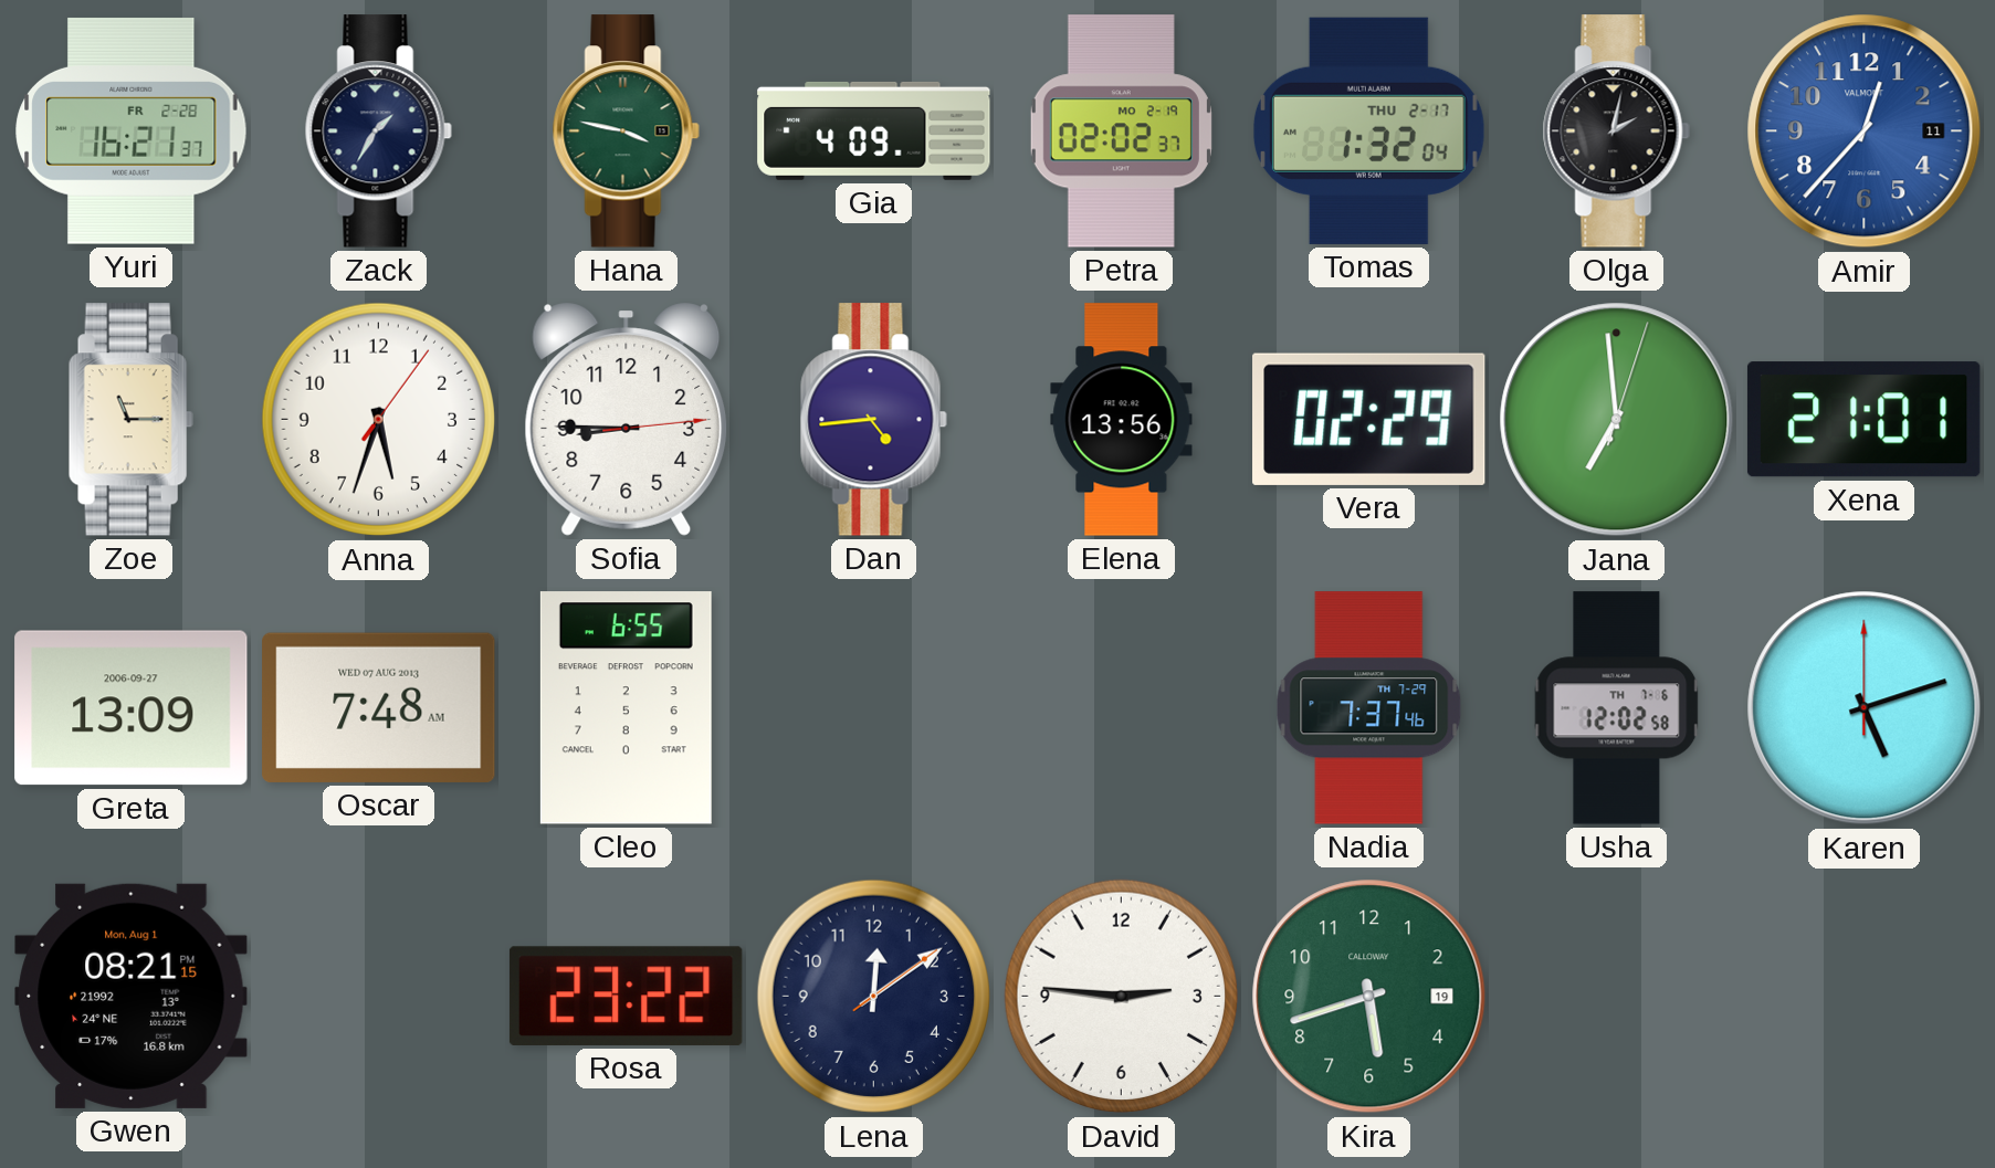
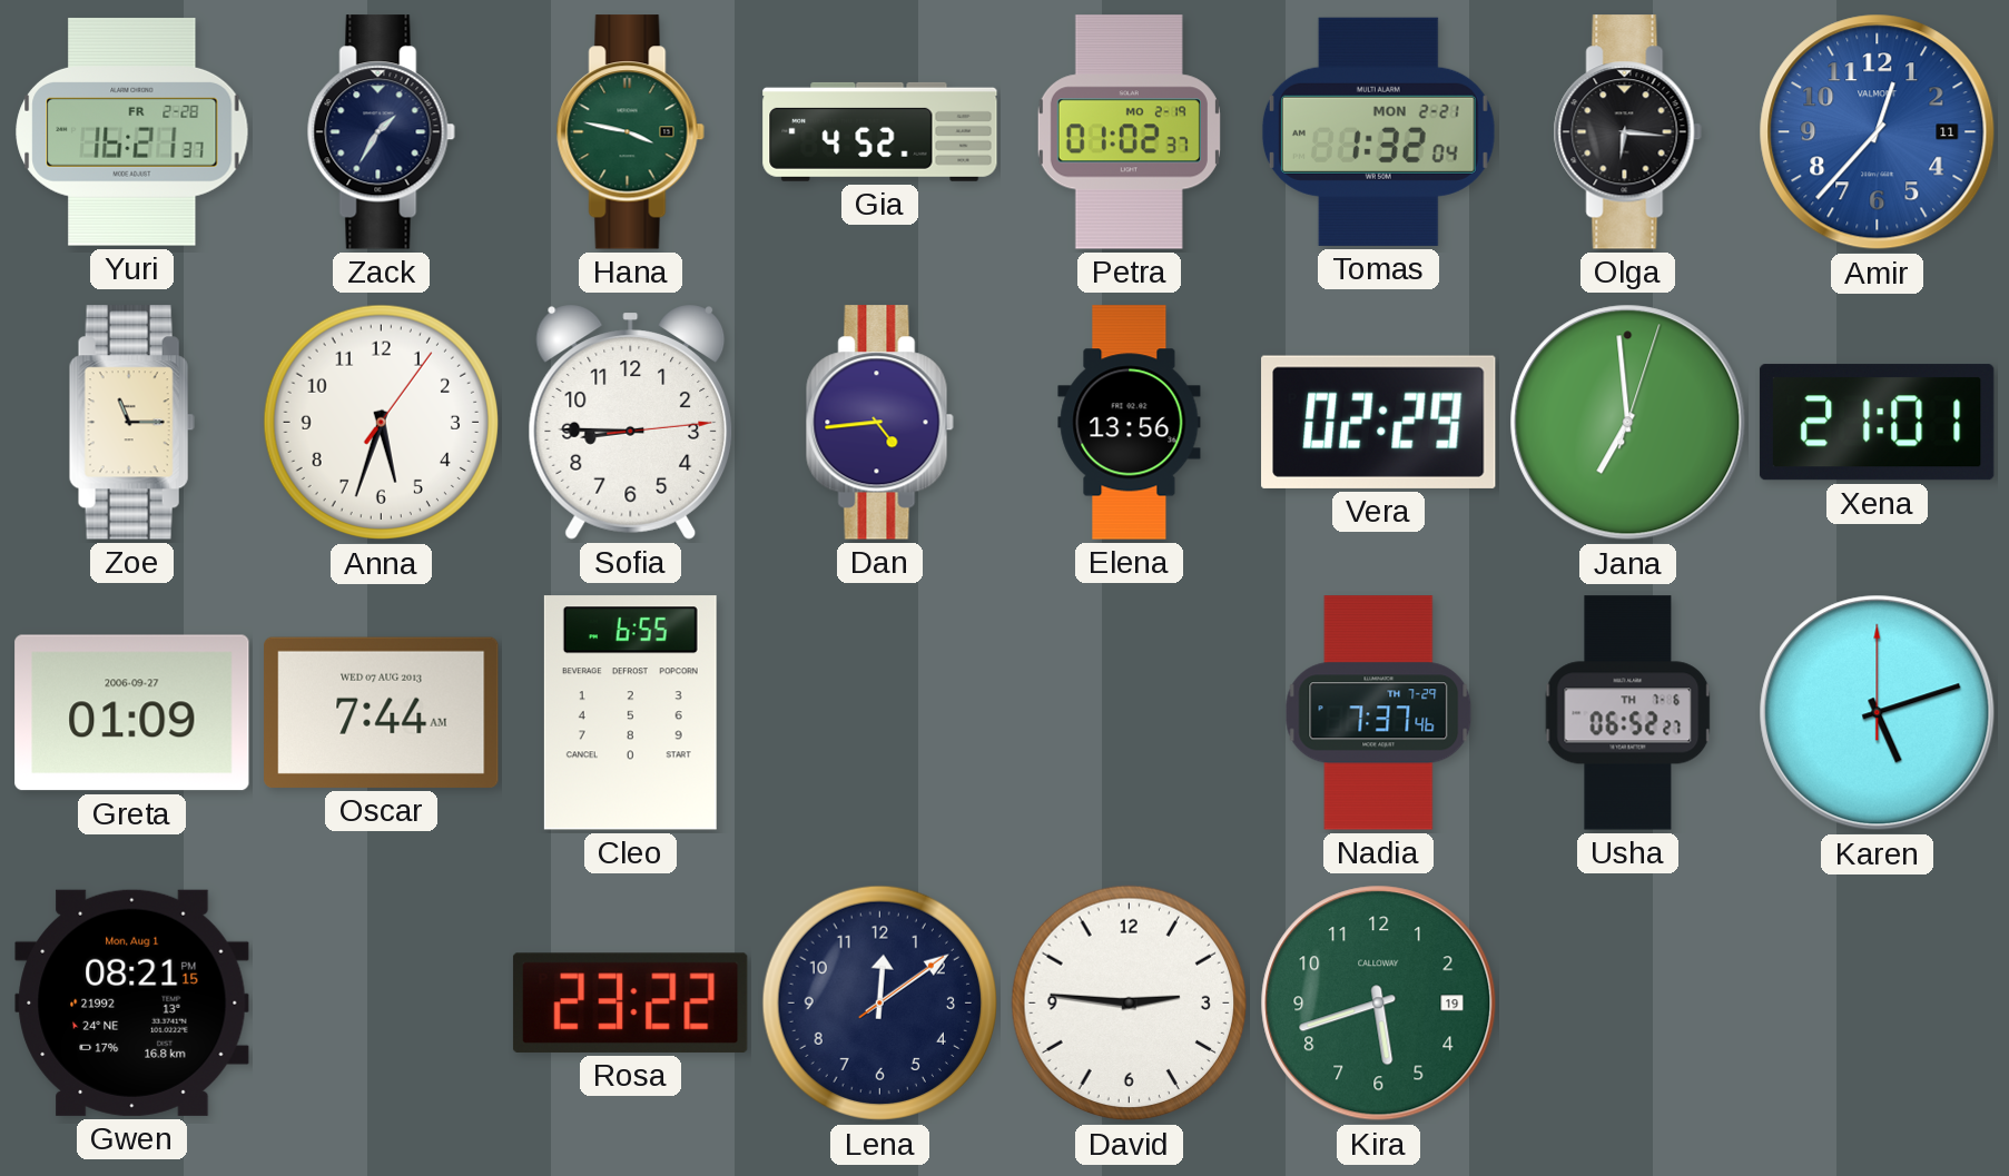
Gia: 4:09 -> 4:52 (880, 131)
Petra: 02:02 -> 01:02 (1129, 132)
Tomas date: THU 2-17 -> MON 2-21 (1378, 131)
Olga: 2:02 -> 6:16 (1627, 132)
Greta: 13:09 -> 01:09 (132, 713)
Oscar: 7:48 -> 7:44 (382, 712)
Usha: 12:02 -> 06:52 (1628, 713)
